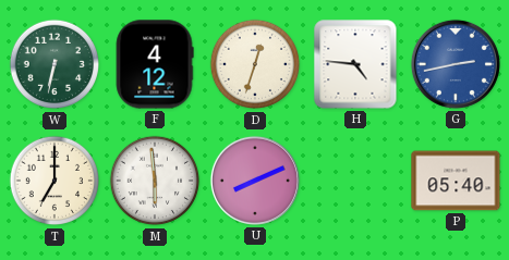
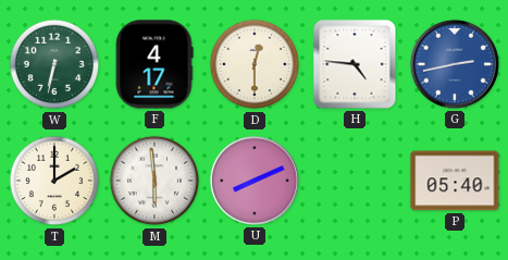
F: 4:12 -> 4:17 (154, 64)
D: 12:33 -> 12:30 (255, 64)
T: 7:00 -> 2:00 (54, 181)
